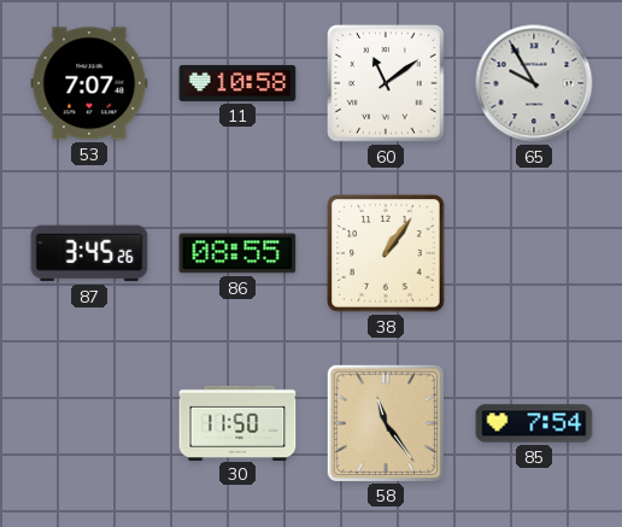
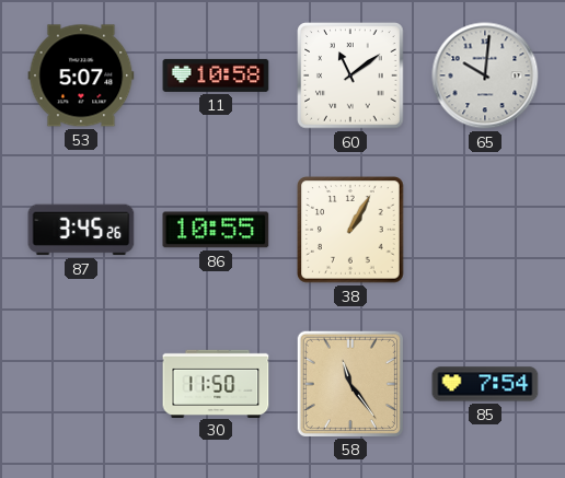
53: 7:07 -> 5:07 (81, 75)
65: 9:55 -> 10:01 (485, 75)
86: 08:55 -> 10:55 (216, 230)
38: 1:06 -> 1:05 (350, 230)
